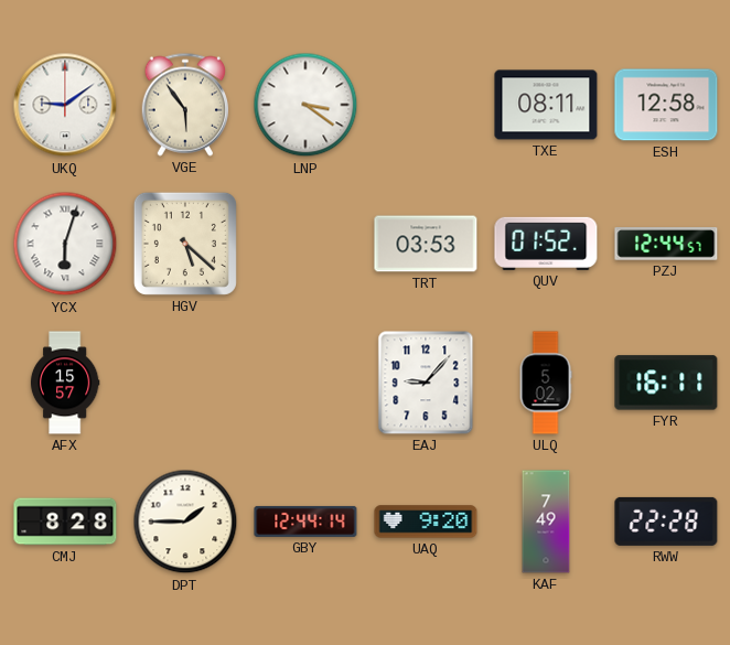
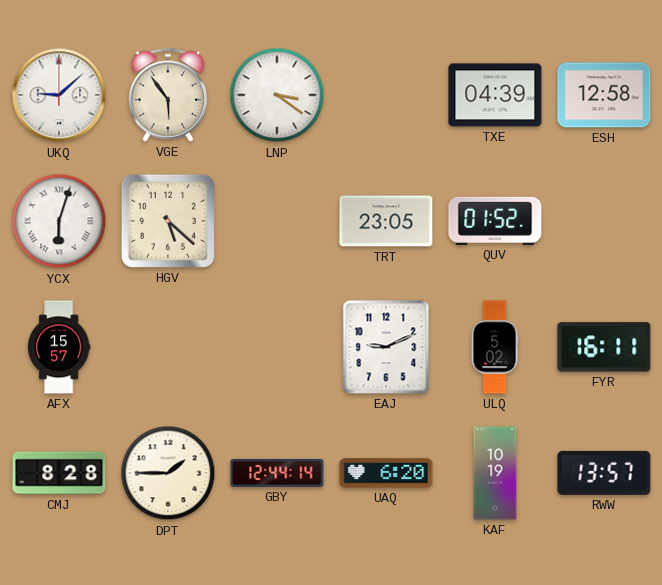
UKQ: 9:09 -> 9:08 (59, 95)
TXE: 08:11 -> 04:39 (495, 95)
TRT: 03:53 -> 23:05 (386, 221)
PZJ: 12:44 -> none (666, 244)
EAJ: 9:07 -> 9:11 (386, 347)
UAQ: 9:20 -> 6:20 (386, 473)
KAF: 7:49 -> 10:19 (495, 473)
RWW: 22:28 -> 13:57 (604, 473)
